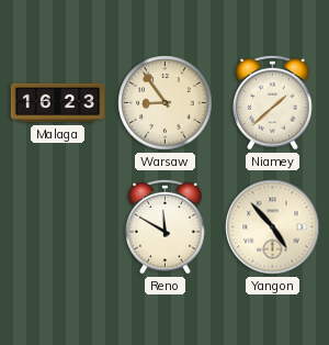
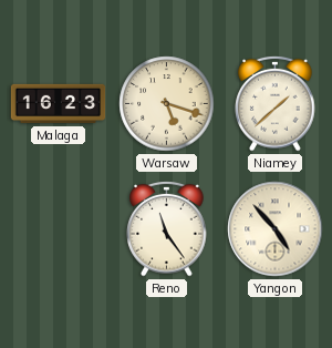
Warsaw: 8:54 -> 5:18 (167, 104)
Reno: 11:50 -> 11:24 (167, 228)
